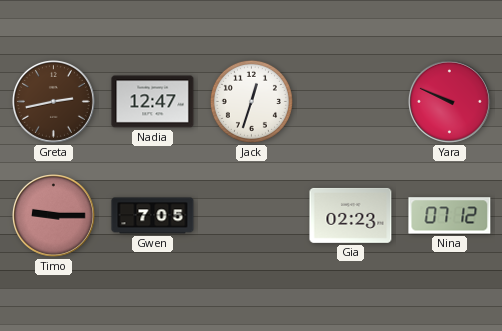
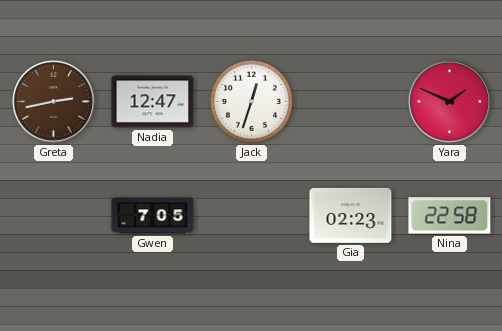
Yara: 9:49 -> 1:49 (449, 101)
Timo: 9:15 -> none (53, 215)
Nina: 07:12 -> 22:58 (450, 216)
